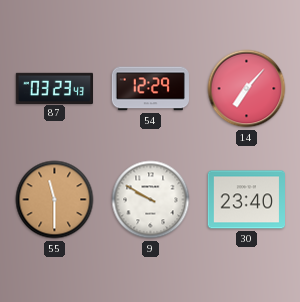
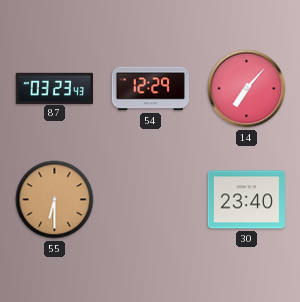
55: 11:30 -> 6:30 (55, 200)
9: 9:50 -> none (151, 200)
